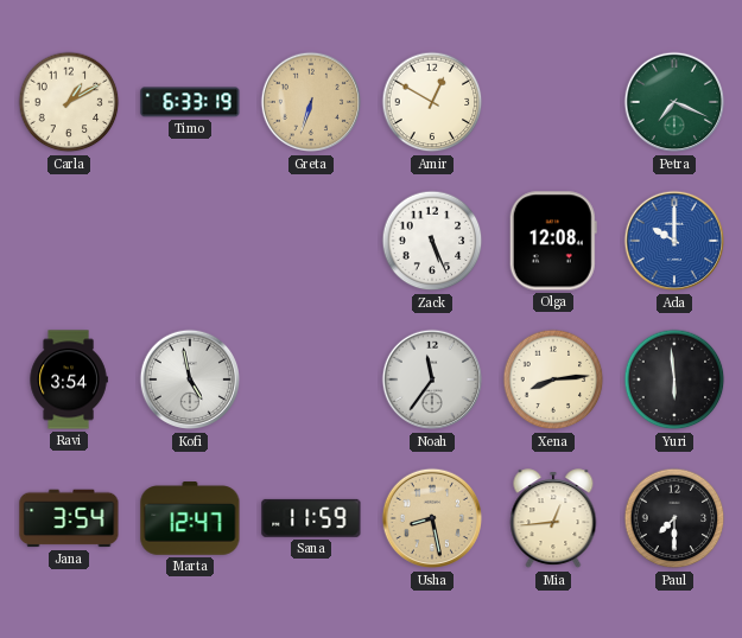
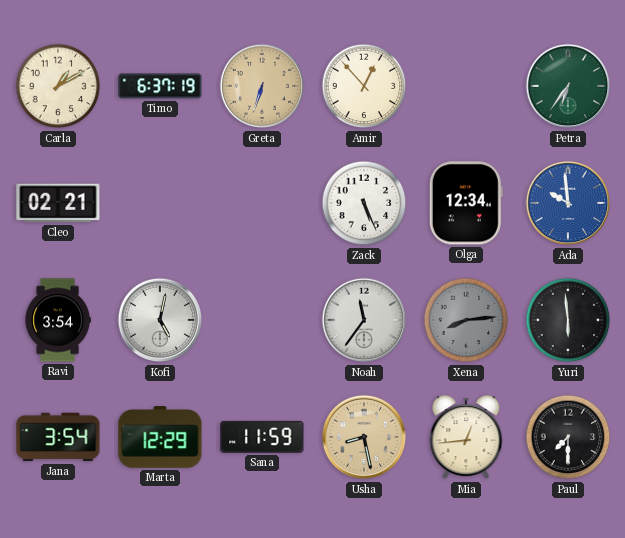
Timo: 6:33 -> 6:37 (160, 86)
Amir: 12:50 -> 12:53 (364, 86)
Petra: 7:19 -> 6:36 (568, 86)
Cleo: none -> 02:21 (58, 203)
Olga: 12:08 -> 12:34 (466, 203)
Ada: 10:00 -> 9:59 (568, 203)
Kofi: 4:58 -> 5:02 (160, 320)
Xena dial: cream -> grey (466, 320)
Marta: 12:47 -> 12:29 (160, 437)
